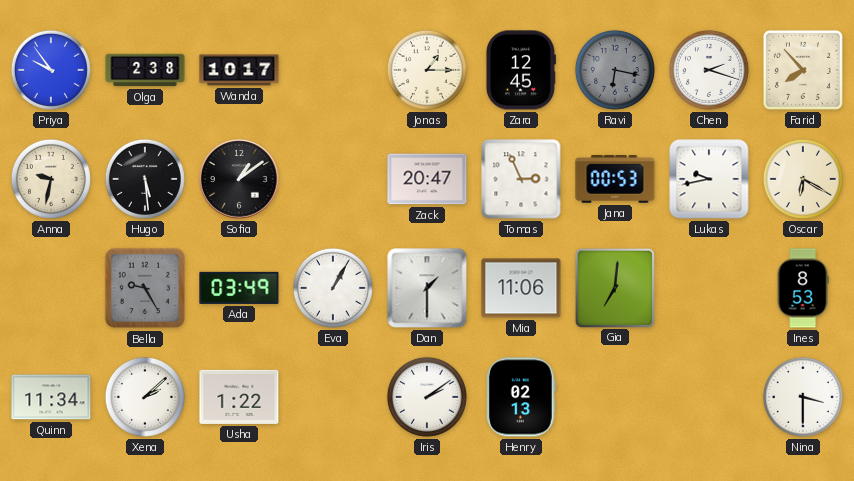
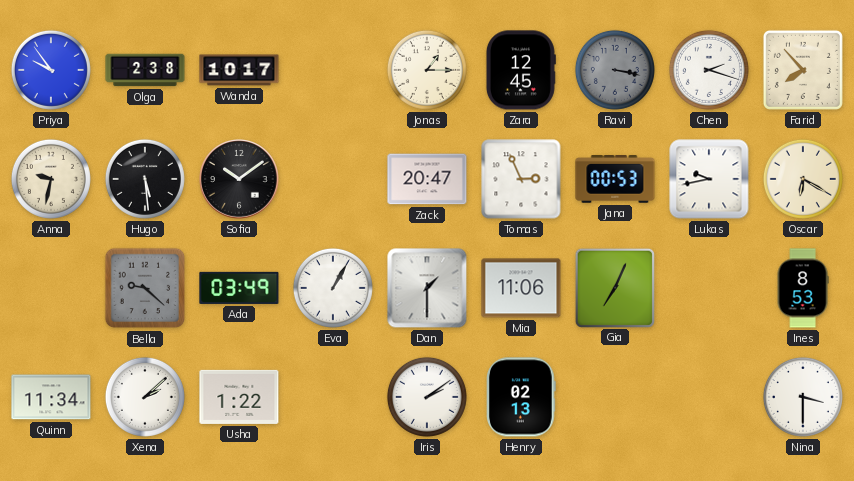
Ravi: 6:17 -> 3:17 (615, 70)
Sofia: 1:09 -> 10:09 (239, 179)
Bella: 9:25 -> 9:22 (145, 288)
Gia: 7:01 -> 7:04 (614, 287)
